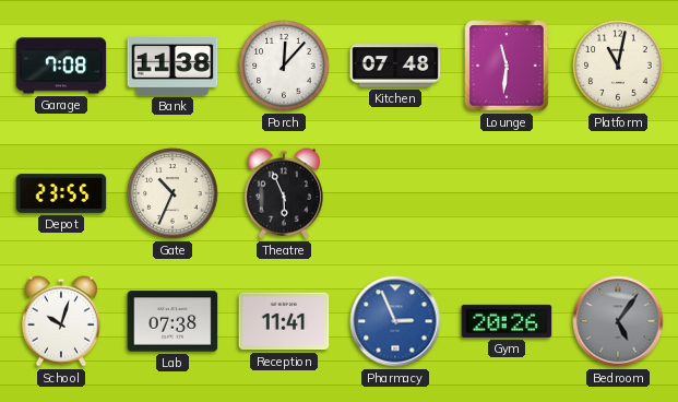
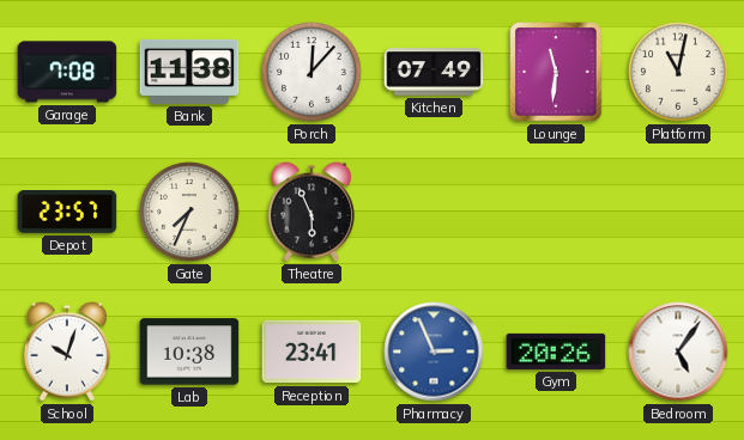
Kitchen: 07:48 -> 07:49 (434, 72)
Depot: 23:55 -> 23:57 (67, 213)
Gate: 10:34 -> 7:34 (189, 212)
Lab: 07:38 -> 10:38 (189, 352)
Reception: 11:41 -> 23:41 (311, 352)
Bedroom dial: grey -> white (678, 352)
